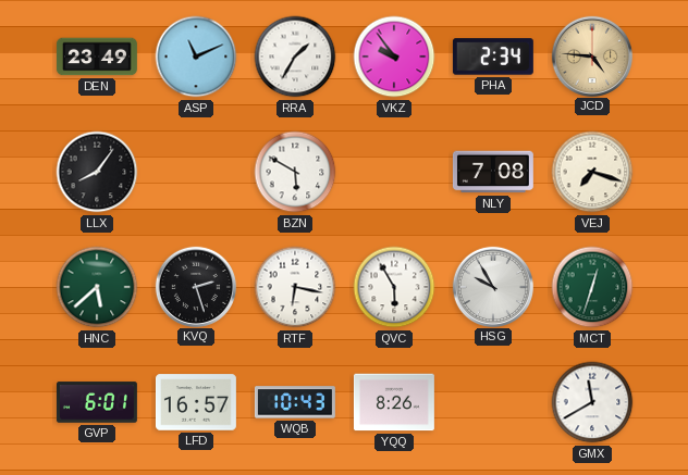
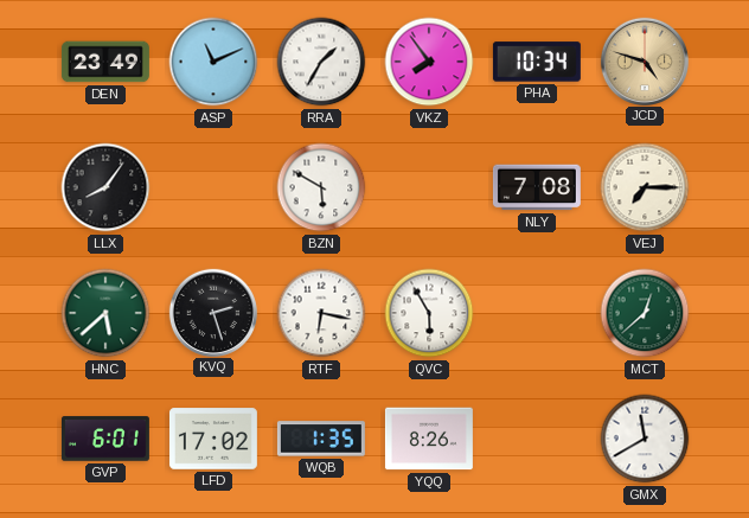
VKZ: 9:54 -> 7:54 (429, 62)
PHA: 2:34 -> 10:34 (537, 62)
JCD: 4:46 -> 4:48 (644, 60)
VEJ: 7:18 -> 7:15 (645, 187)
HSG: 9:55 -> none (492, 286)
MCT: 12:33 -> 12:38 (645, 313)
LFD: 16:57 -> 17:02 (213, 439)
WQB: 10:43 -> 1:35 (321, 439)
